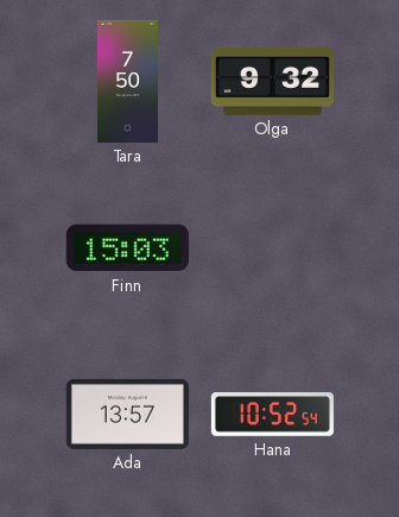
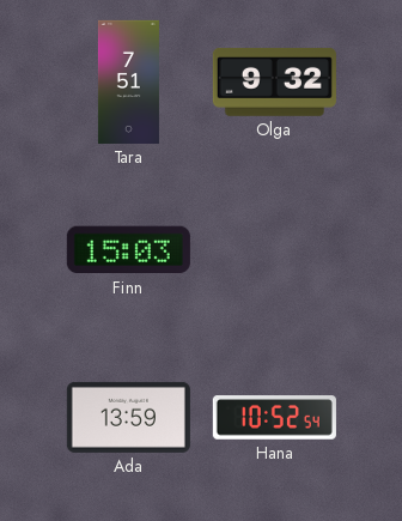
Tara: 7:50 -> 7:51 (128, 81)
Ada: 13:57 -> 13:59 (128, 417)
